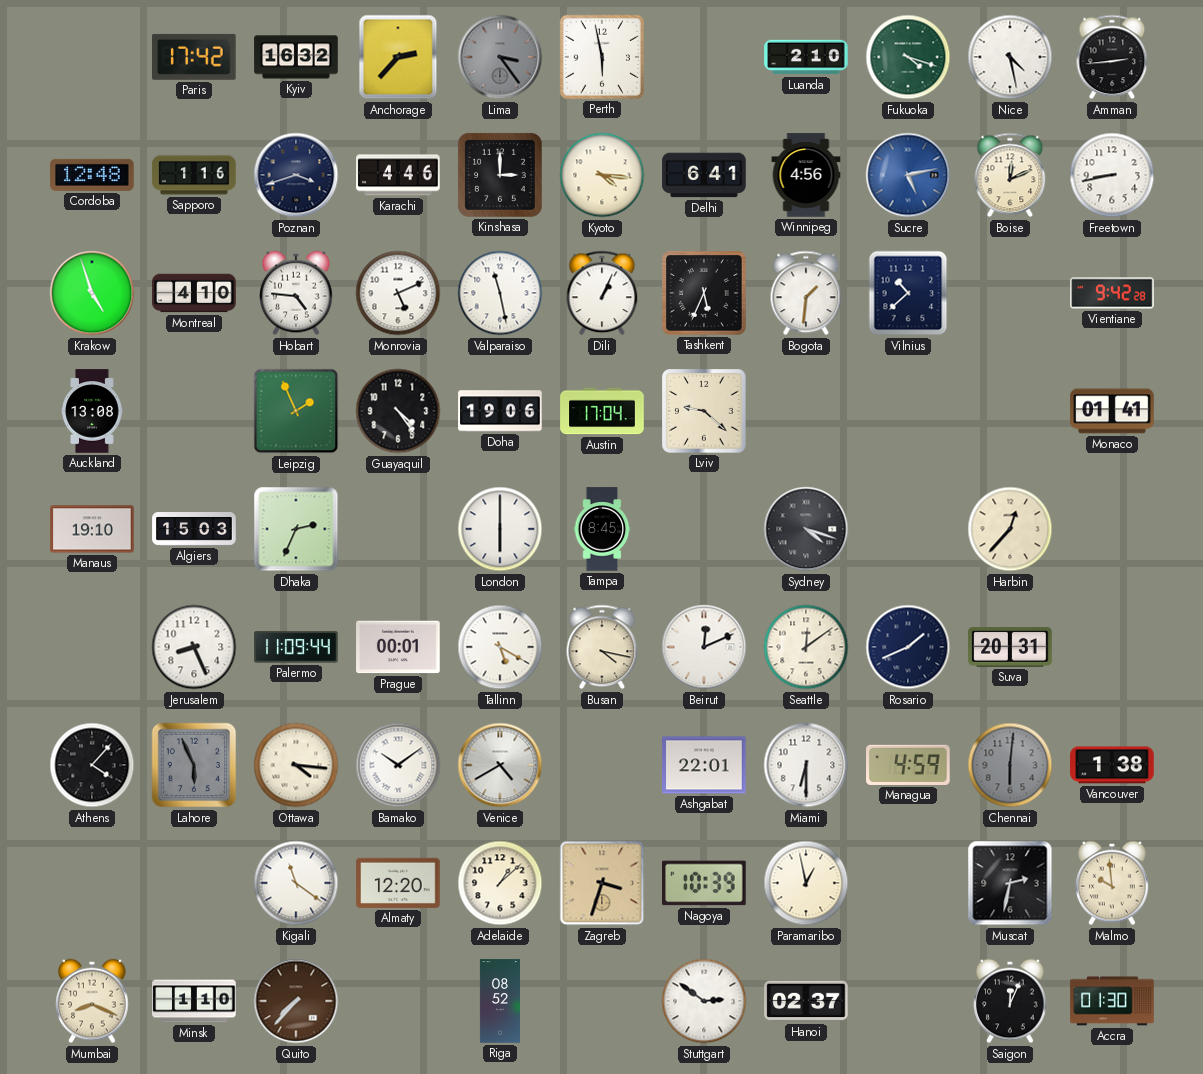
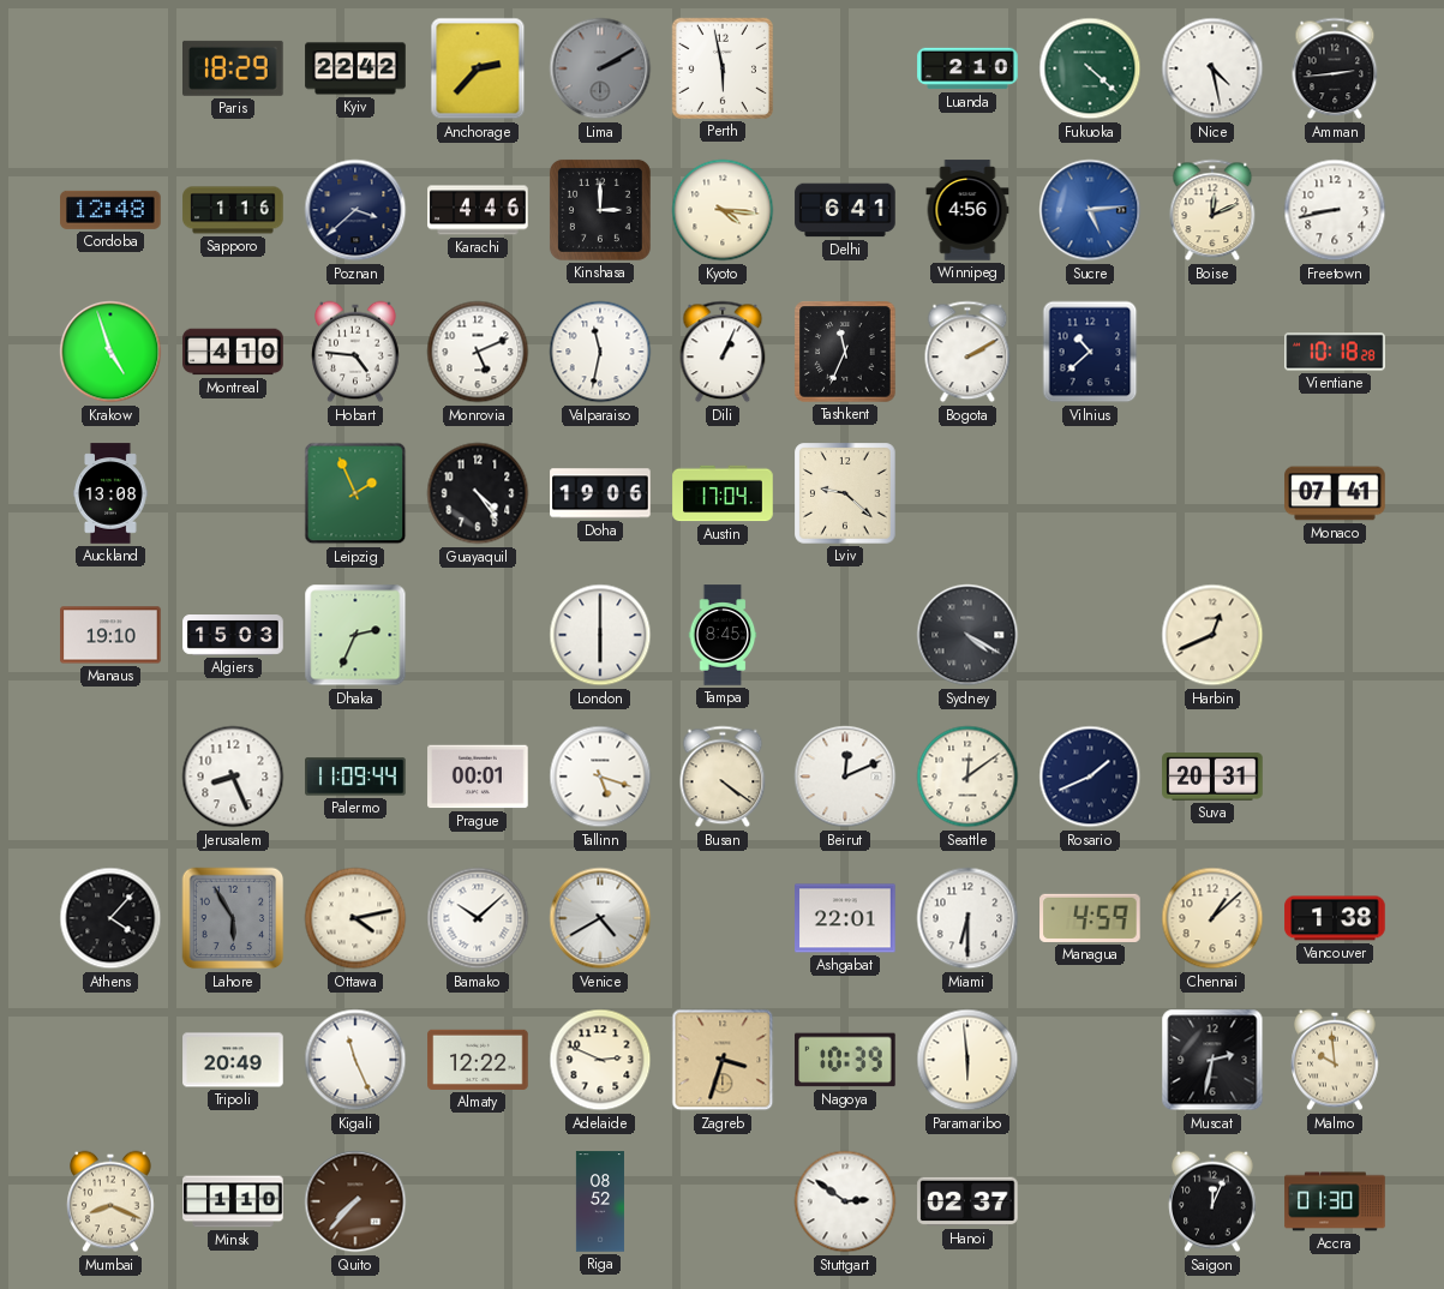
Paris: 17:42 -> 18:29 (234, 68)
Kyiv: 16:32 -> 22:42 (355, 68)
Lima: 3:24 -> 2:10 (600, 68)
Fukuoka: 4:18 -> 4:22 (1090, 68)
Poznan: 3:42 -> 3:38 (355, 210)
Sucre: 5:13 -> 5:14 (1090, 210)
Valparaiso: 11:28 -> 11:32 (600, 352)
Tashkent: 5:34 -> 11:34 (845, 352)
Bogota: 1:31 -> 2:10 (967, 352)
Vientiane: 9:42 -> 10:18 (1335, 352)
Monaco: 01:41 -> 07:41 (1335, 493)
Sydney: 4:18 -> 4:20 (967, 635)
Harbin: 12:37 -> 12:41 (1212, 635)
Tallinn: 5:20 -> 5:18 (600, 777)
Busan: 4:17 -> 4:21 (723, 777)
Lahore: 5:56 -> 5:55 (233, 918)
Ottawa: 4:16 -> 4:13 (355, 918)
Bamako: 10:09 -> 10:08 (478, 918)
Chennai: 6:01 -> 1:08 (1212, 918)
Chennai dial: grey -> cream (1212, 918)
Tripoli: none -> 20:49 (233, 1060)
Kigali: 11:21 -> 11:26 (355, 1060)
Almaty: 12:20 -> 12:22 (478, 1060)
Adelaide: 1:08 -> 2:49 (600, 1060)
Paramaribo: 12:58 -> 5:59 (967, 1060)
